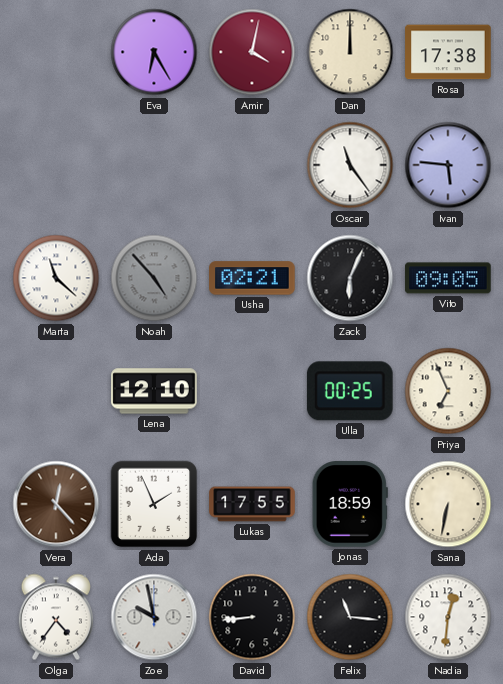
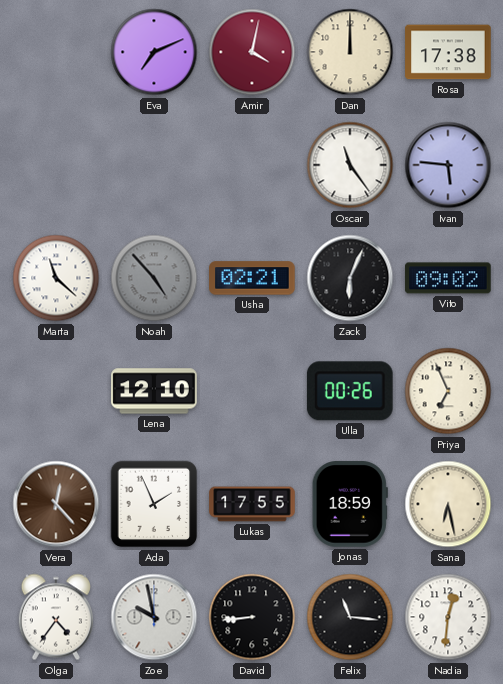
Eva: 6:25 -> 7:11 (154, 52)
Vito: 09:05 -> 09:02 (448, 278)
Ulla: 00:25 -> 00:26 (350, 391)
Sana: 6:32 -> 6:28 (448, 504)
